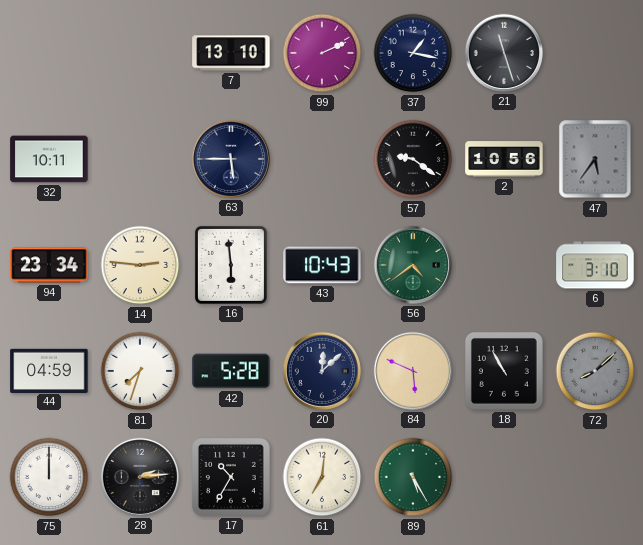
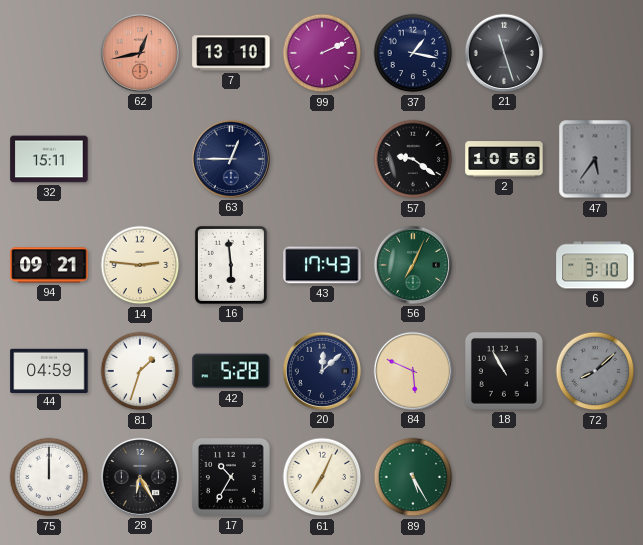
62: none -> 12:43 (140, 53)
32: 10:11 -> 15:11 (49, 159)
63: 5:45 -> 12:45 (231, 159)
94: 23:34 -> 09:21 (49, 265)
43: 10:43 -> 17:43 (322, 265)
56: 4:39 -> 7:04 (413, 265)
81: 7:33 -> 1:33 (140, 371)
28: 2:14 -> 6:25 (140, 477)
61: 7:01 -> 7:04 (322, 477)
